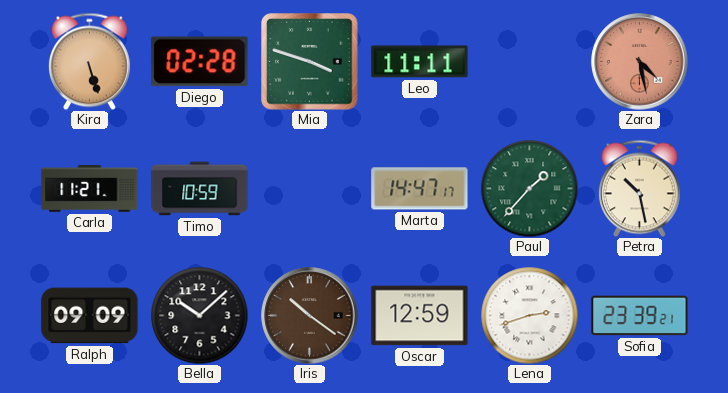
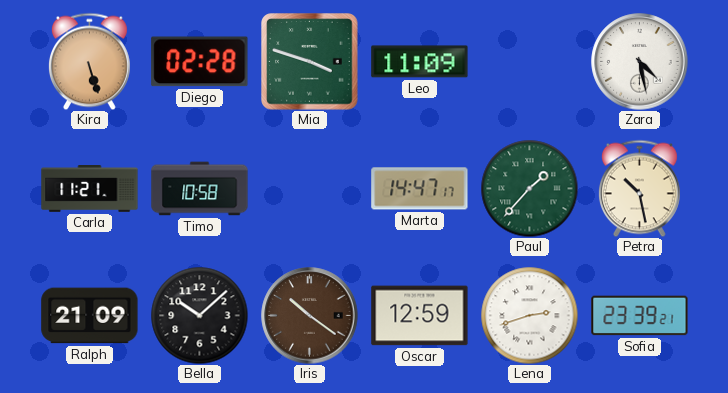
Leo: 11:11 -> 11:09 (420, 62)
Zara dial: salmon -> white (640, 62)
Timo: 10:59 -> 10:58 (200, 189)
Ralph: 09:09 -> 21:09 (90, 316)
